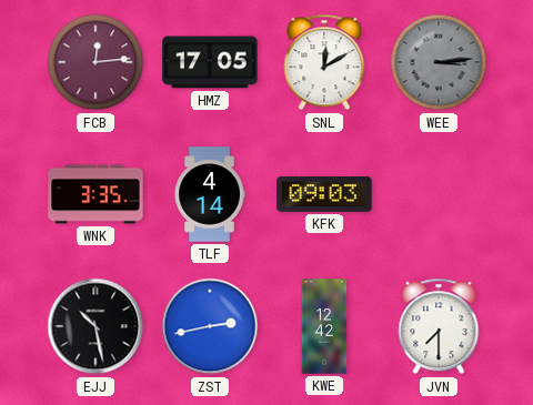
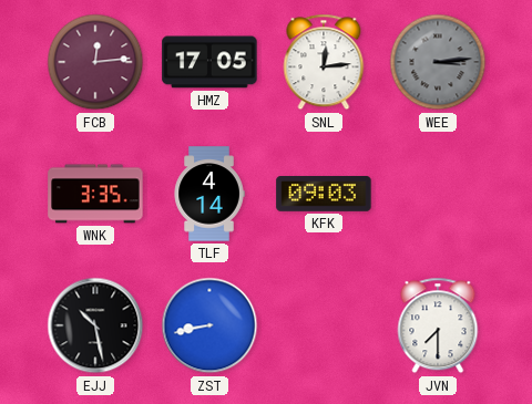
SNL: 12:10 -> 12:14 (324, 62)
ZST: 2:43 -> 8:43 (209, 325)
KWE: 12:42 -> none (324, 326)
